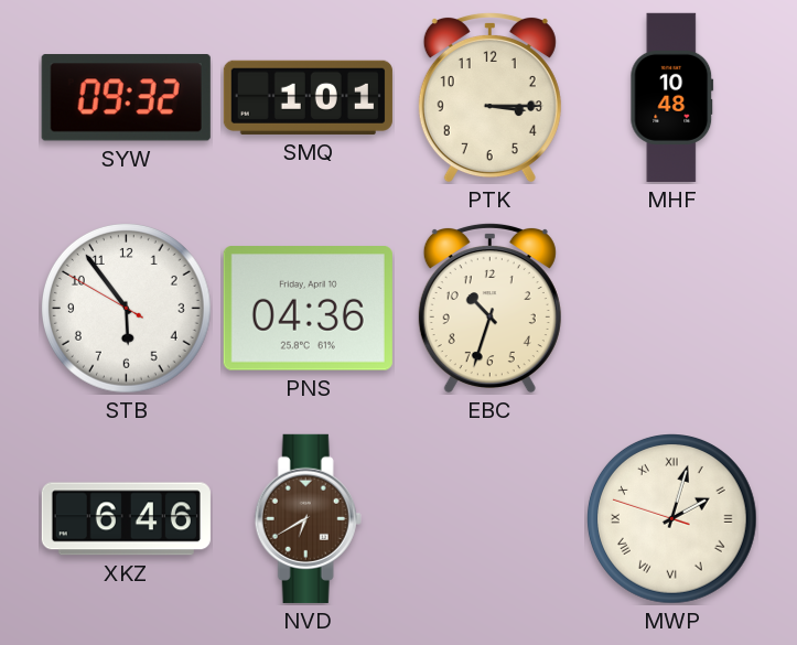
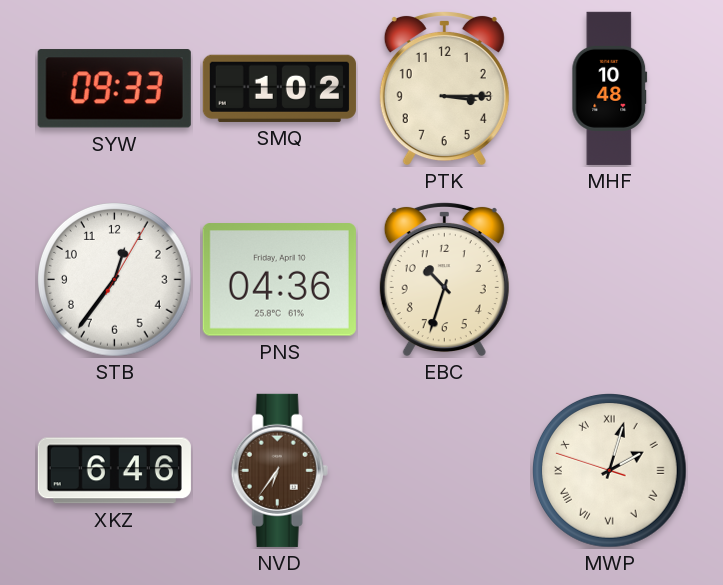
SYW: 09:32 -> 09:33 (114, 89)
SMQ: 1:01 -> 1:02 (279, 88)
STB: 5:53 -> 12:36 (115, 280)
NVD: 6:40 -> 6:36 (279, 470)
